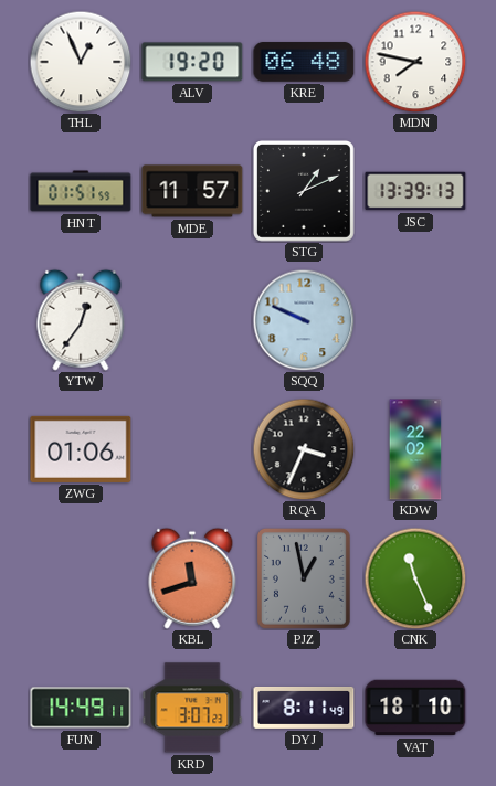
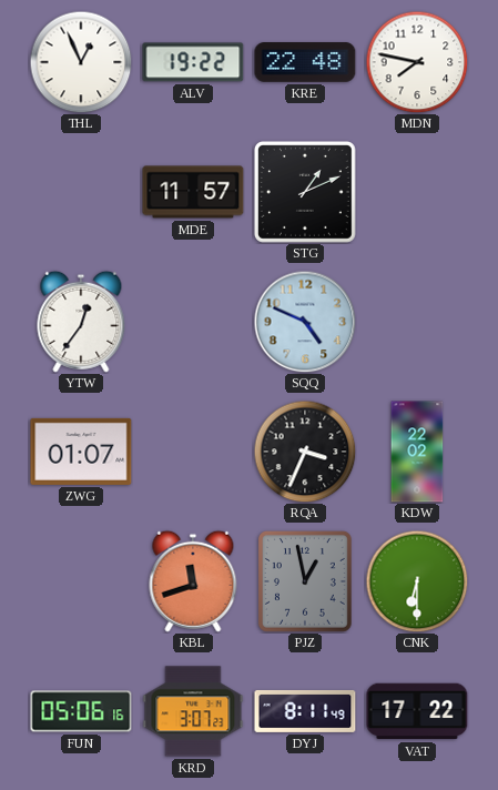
ALV: 19:20 -> 19:22 (193, 62)
KRE: 06:48 -> 22:48 (305, 62)
HNT: 01:51 -> none (81, 191)
JSC: 13:39 -> none (415, 191)
SQQ: 9:49 -> 4:49 (305, 322)
ZWG: 01:06 -> 01:07 (81, 452)
CNK: 11:26 -> 6:30 (417, 581)
FUN: 14:49 -> 05:06 (81, 711)
VAT: 18:10 -> 17:22 (417, 711)
